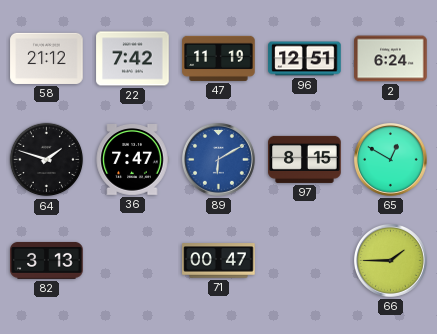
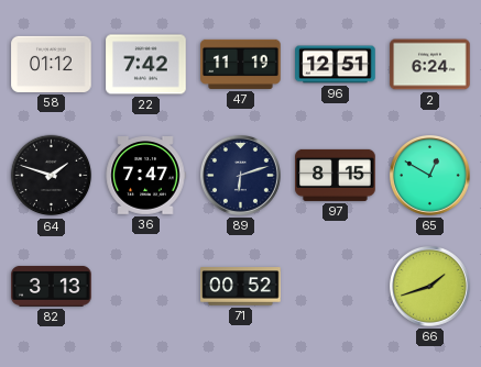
58: 21:12 -> 01:12 (52, 64)
89: 6:10 -> 6:12 (241, 176)
89 dial: blue -> navy (241, 176)
71: 00:47 -> 00:52 (241, 287)
66: 1:45 -> 1:42 (430, 287)
